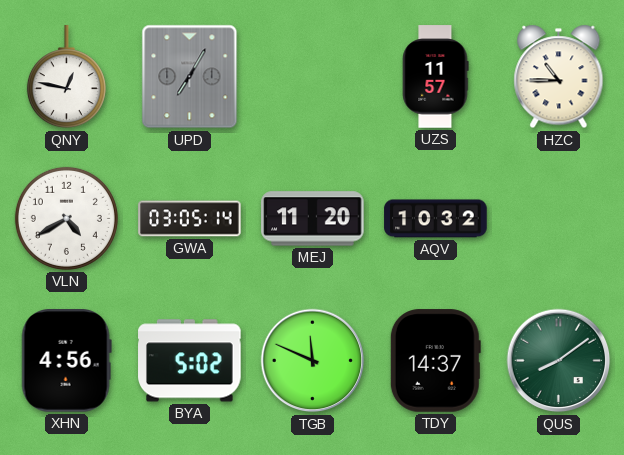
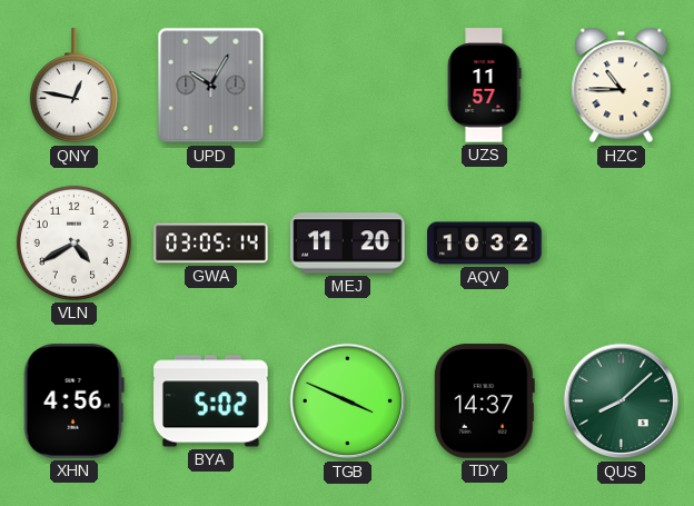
UPD: 7:05 -> 10:05 (211, 86)
TGB: 11:49 -> 3:49 (348, 401)
QUS: 8:09 -> 8:08 (622, 401)
